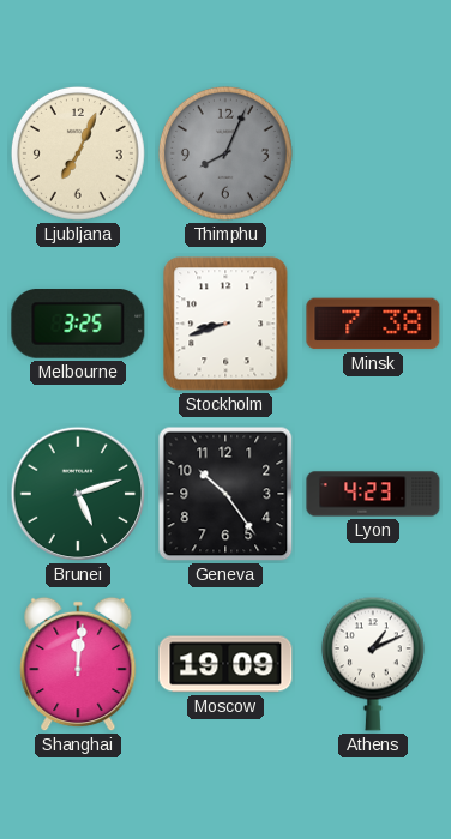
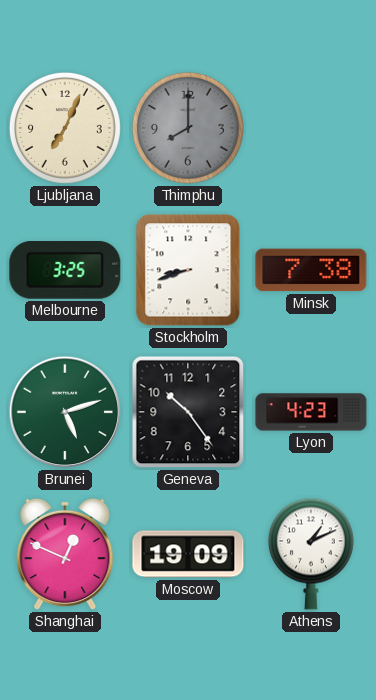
Thimphu: 8:04 -> 8:00 (188, 128)
Shanghai: 12:01 -> 12:49 (65, 554)
